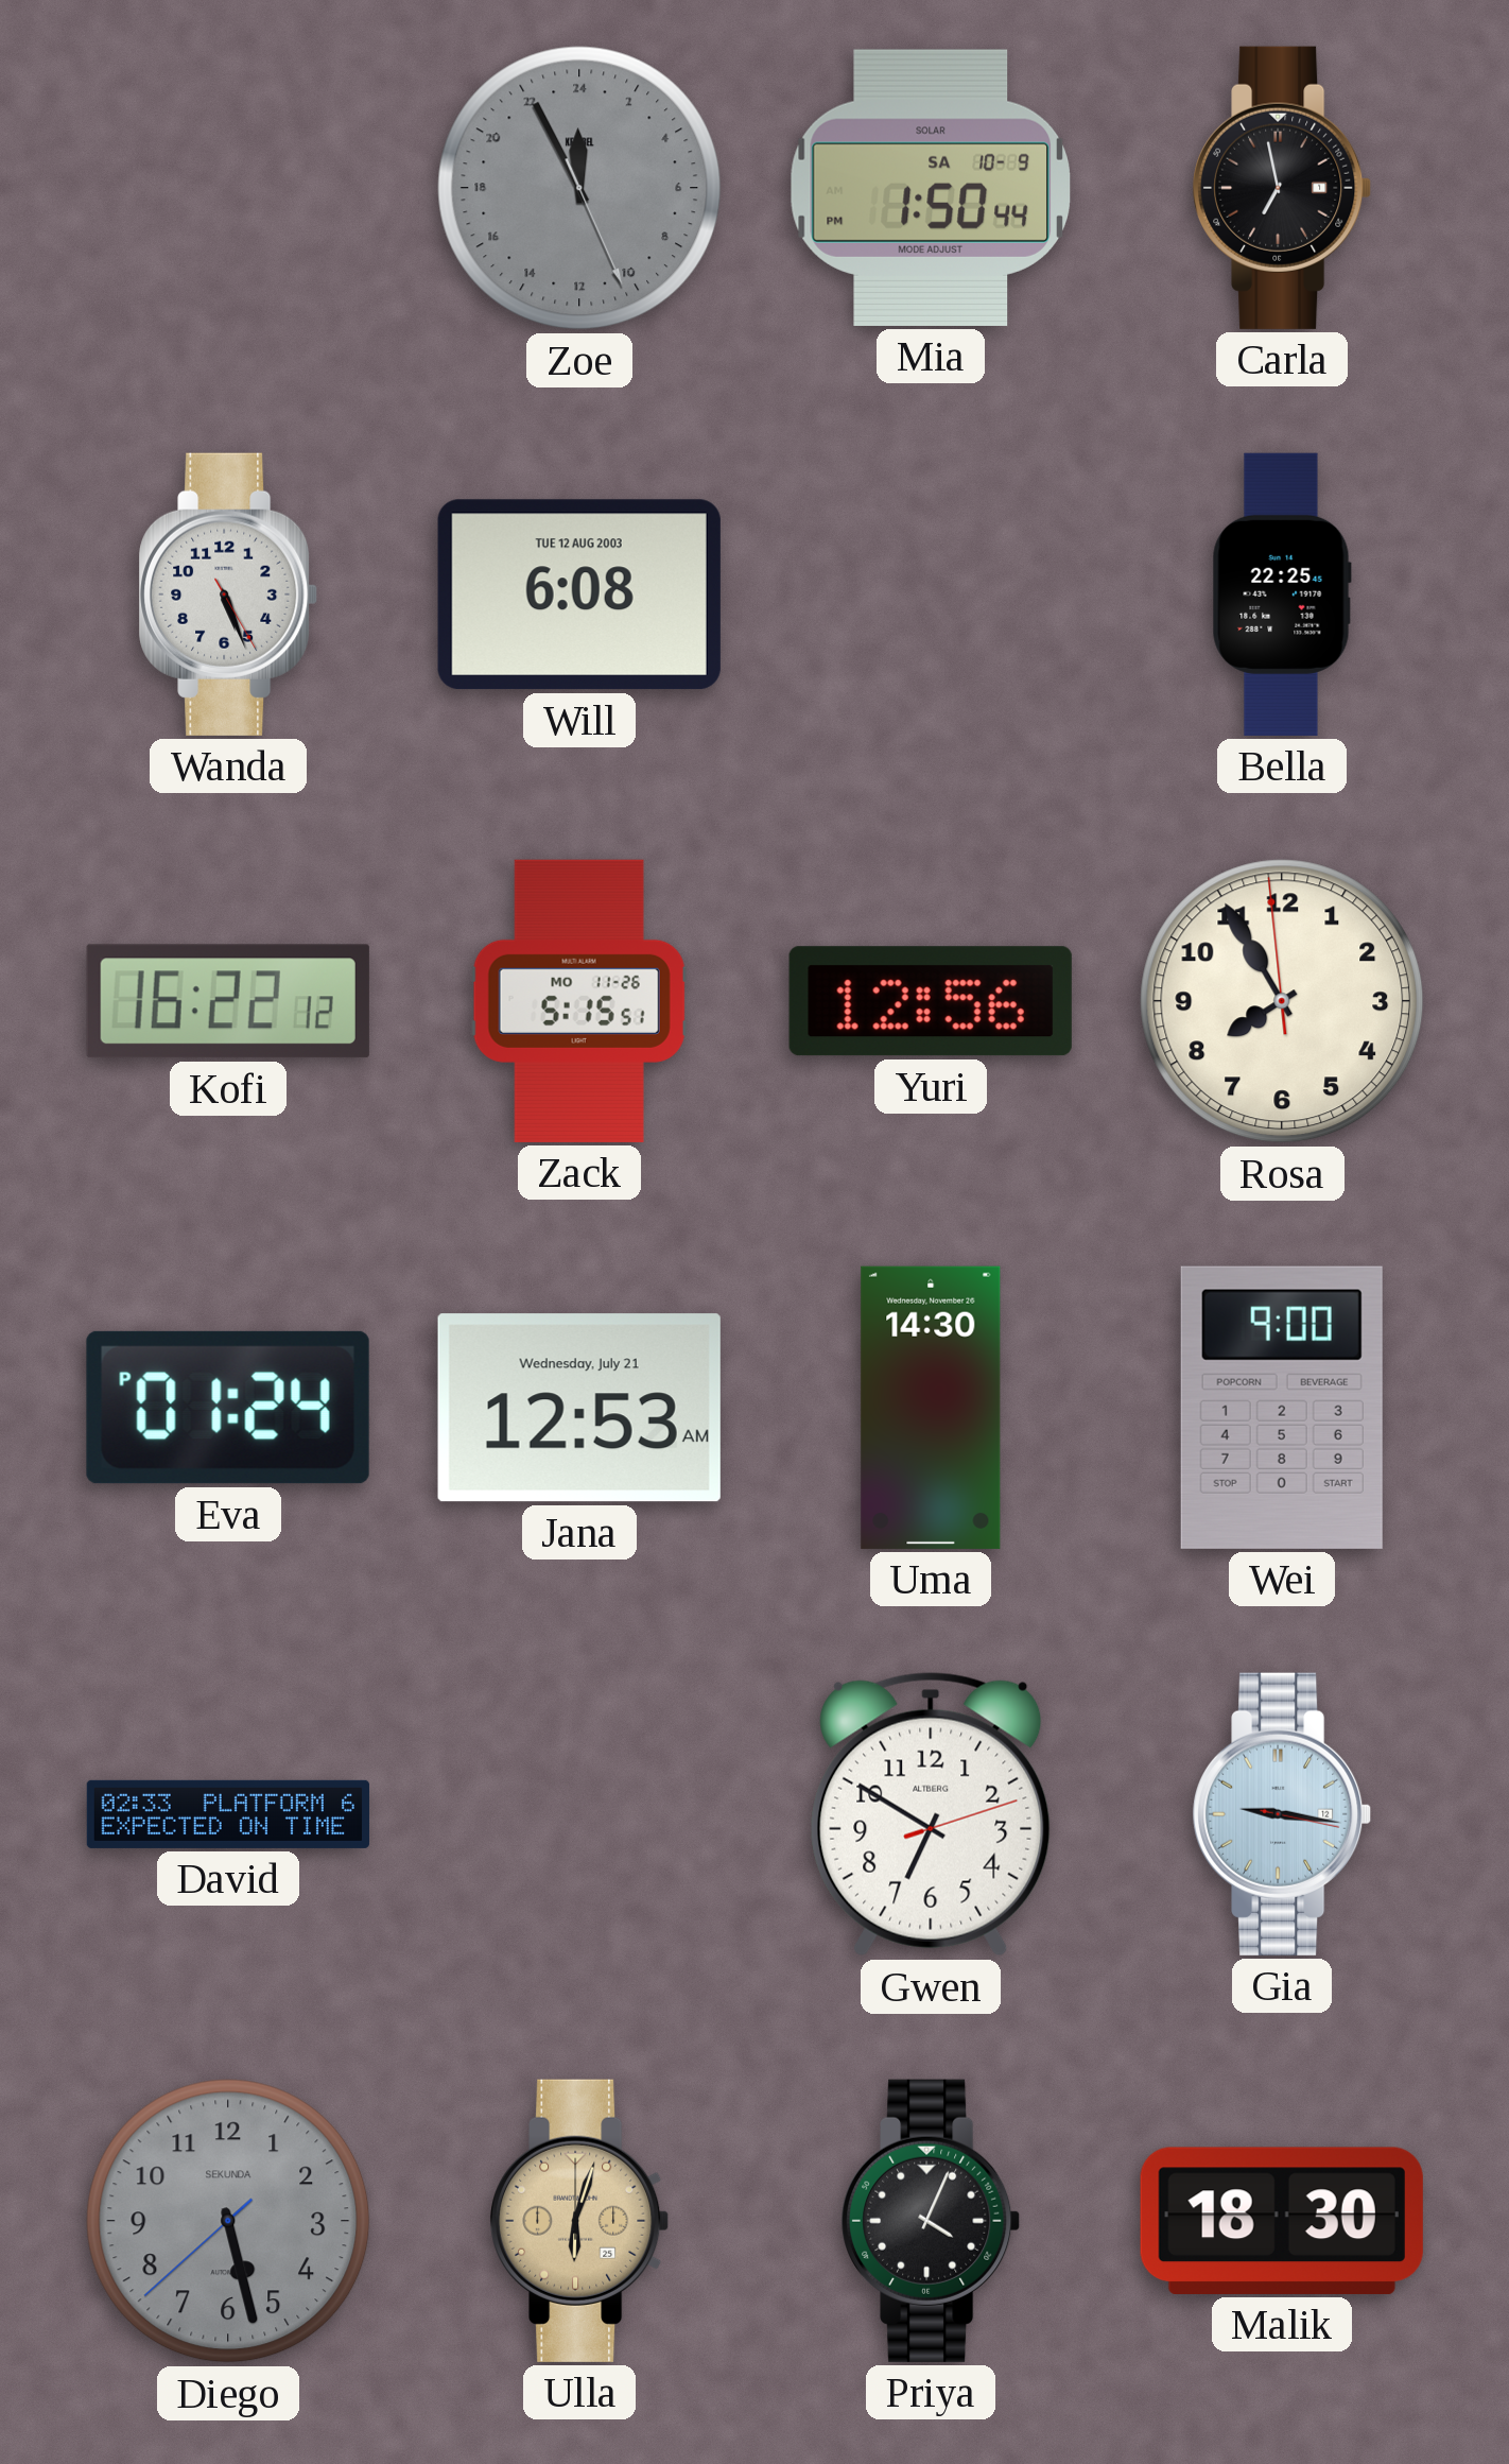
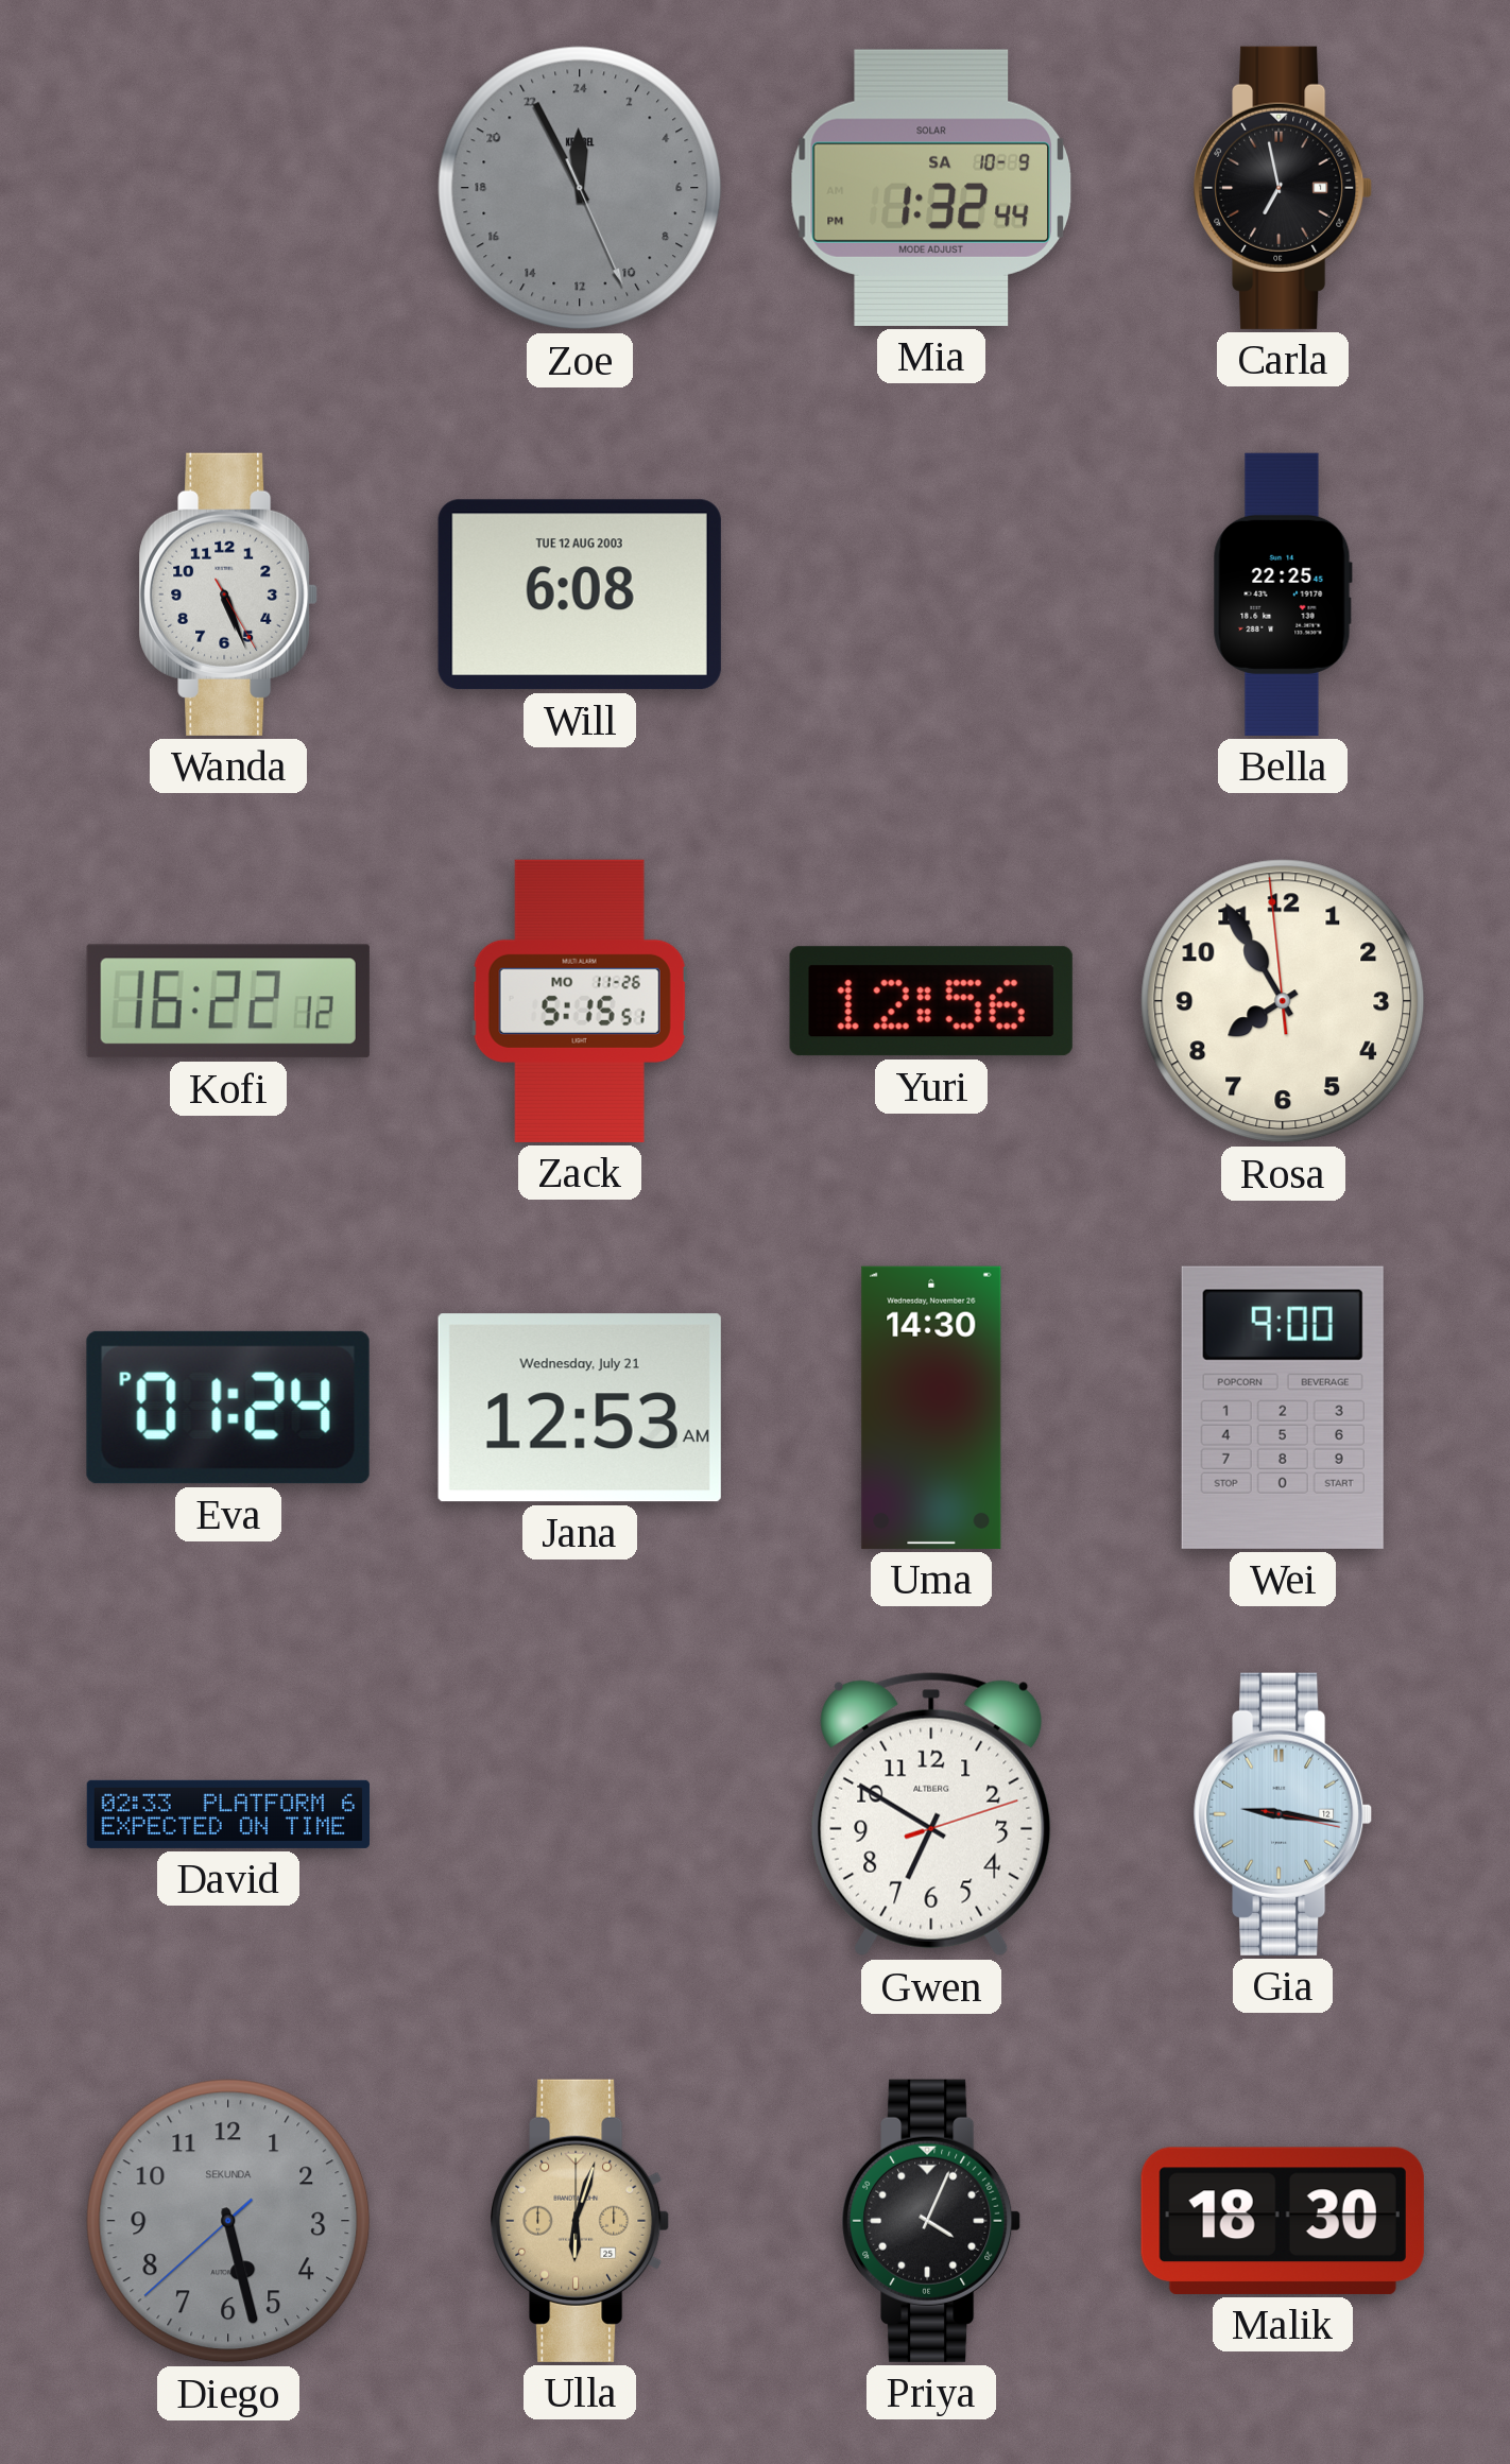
Mia: 1:50 -> 1:32 (930, 188)
